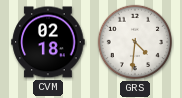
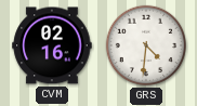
CVM: 02:18 -> 02:16 (52, 45)
